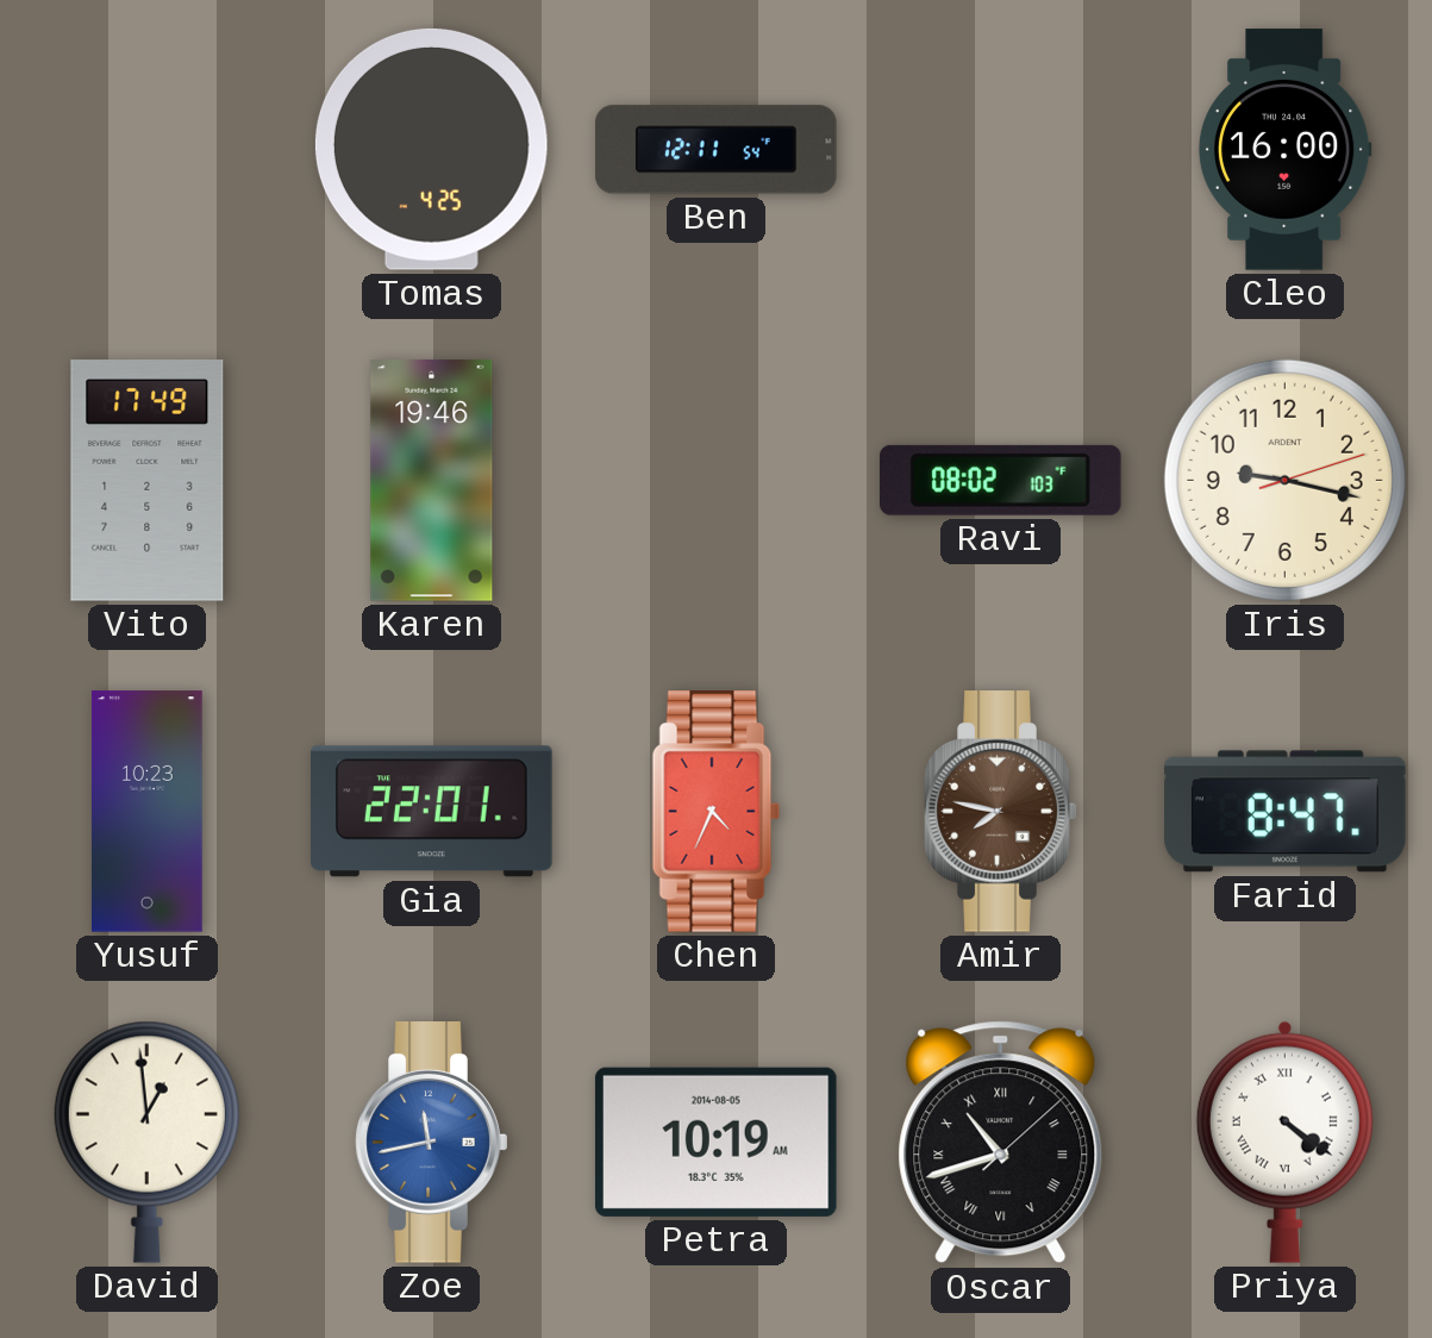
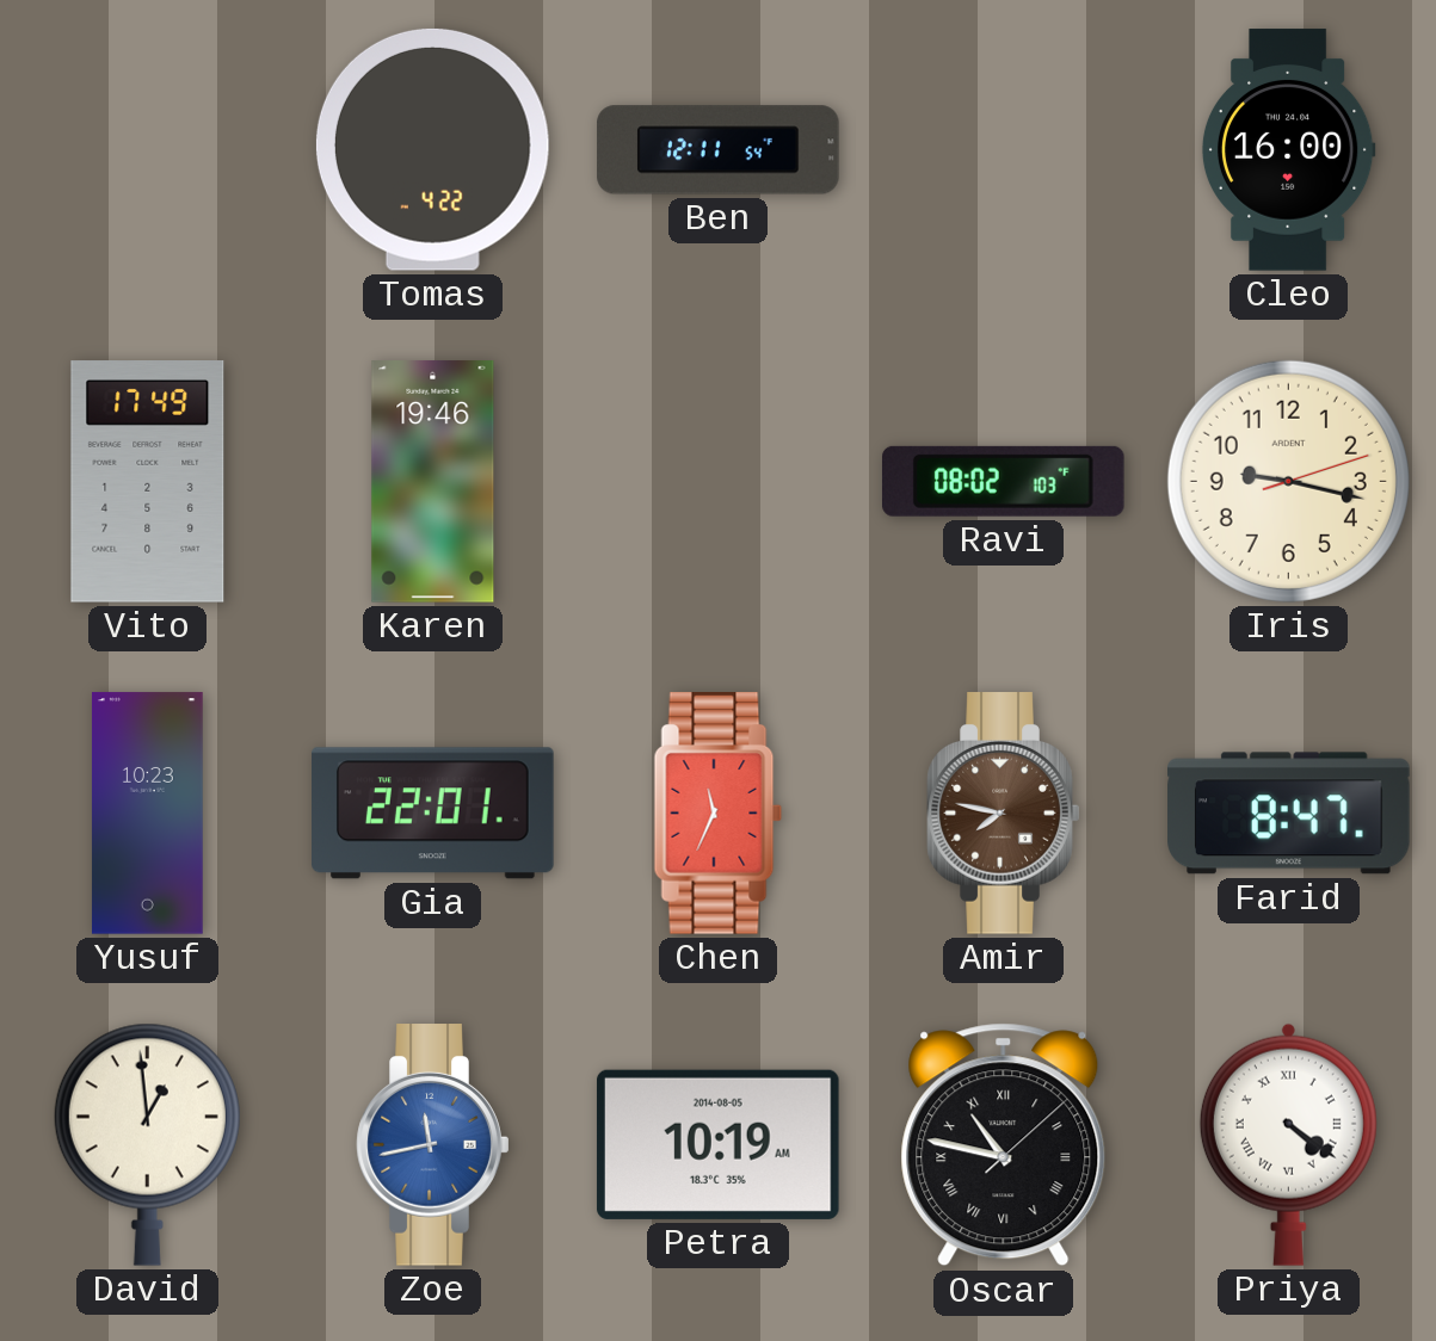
Tomas: 4:25 -> 4:22 (432, 149)
Chen: 4:34 -> 11:34 (719, 814)
Oscar: 10:42 -> 10:47 (1004, 1145)
